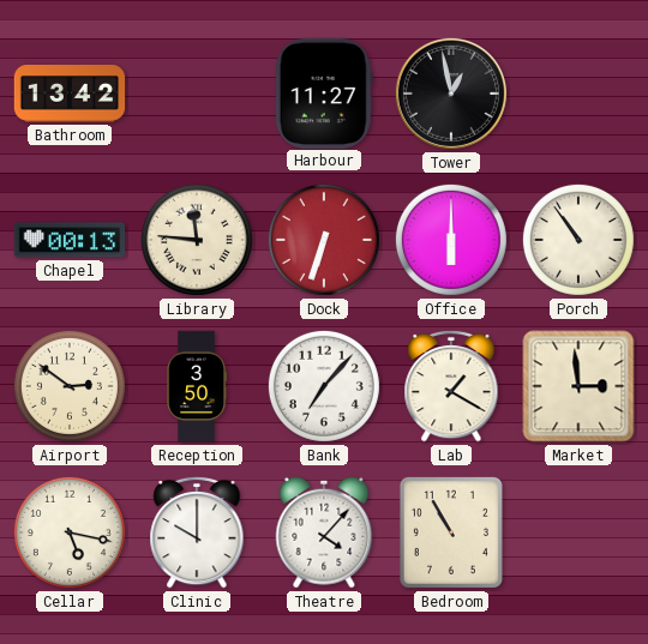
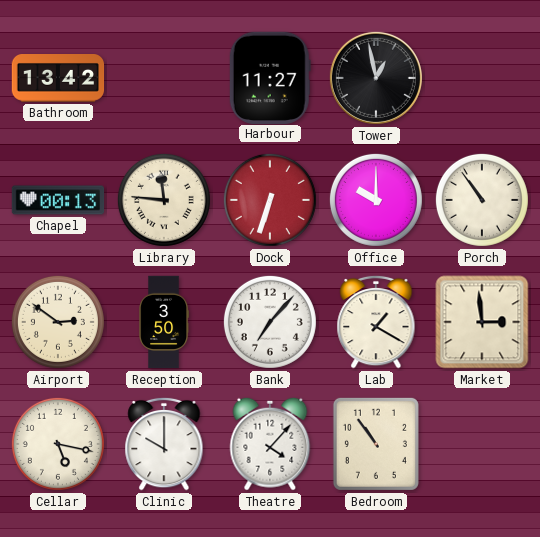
Office: 6:00 -> 10:00 (376, 200)
Bedroom: 10:55 -> 10:54 (376, 444)
